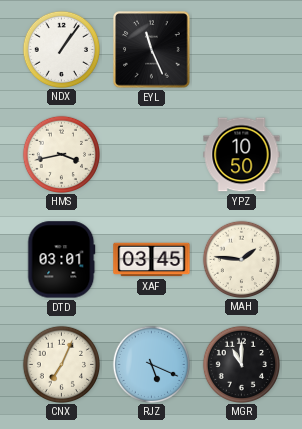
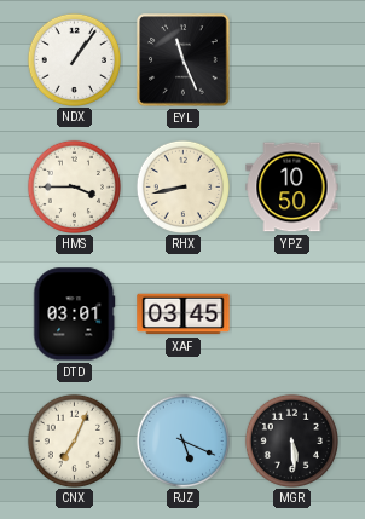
HMS: 3:43 -> 3:45 (74, 186)
RHX: none -> 8:43 (182, 186)
MAH: 1:46 -> none (241, 259)
MGR: 11:00 -> 5:29 (291, 440)
